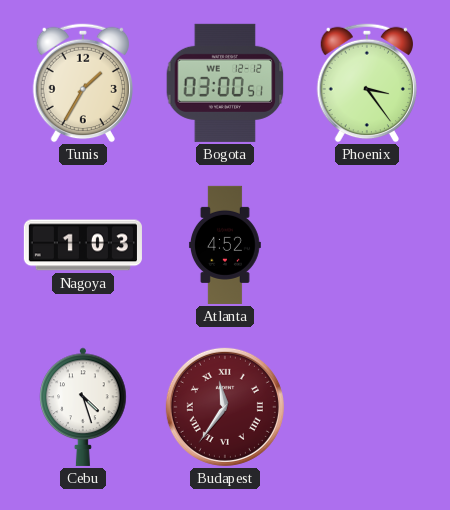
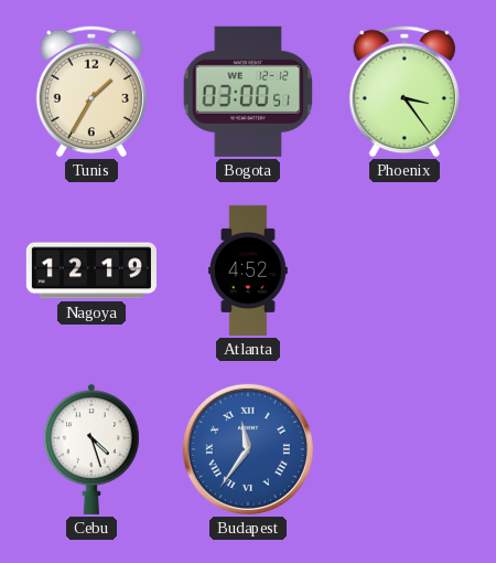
Nagoya: 1:03 -> 12:19 (91, 270)
Budapest dial: burgundy -> blue (248, 449)
